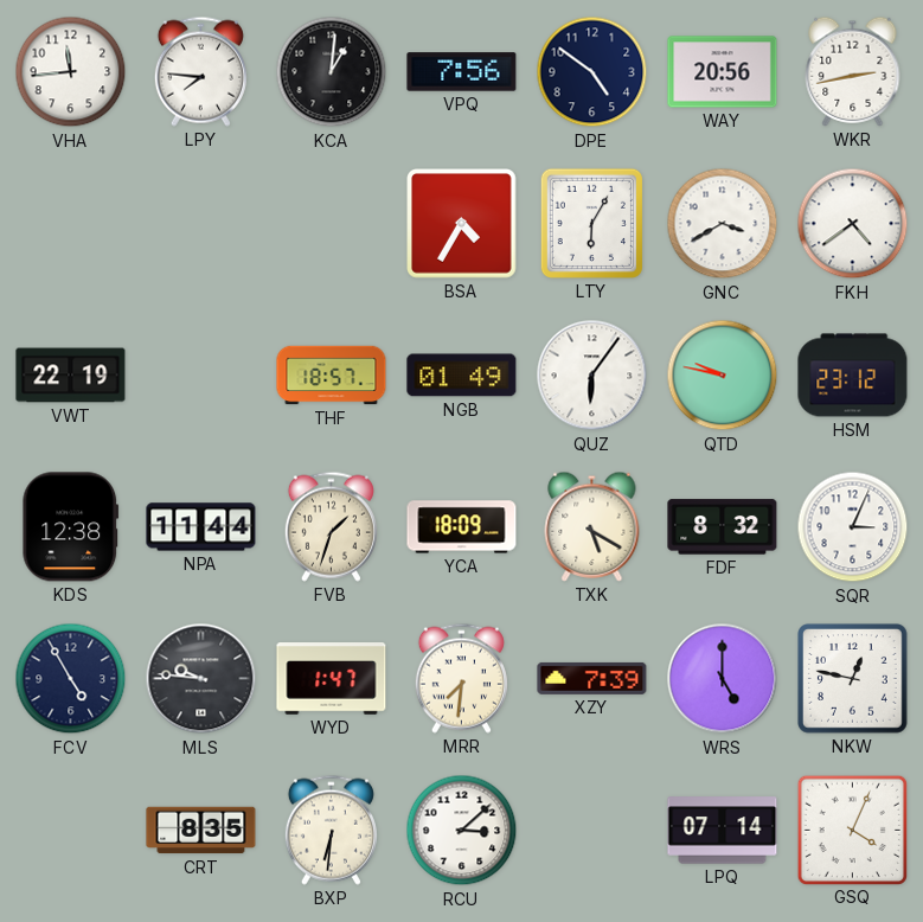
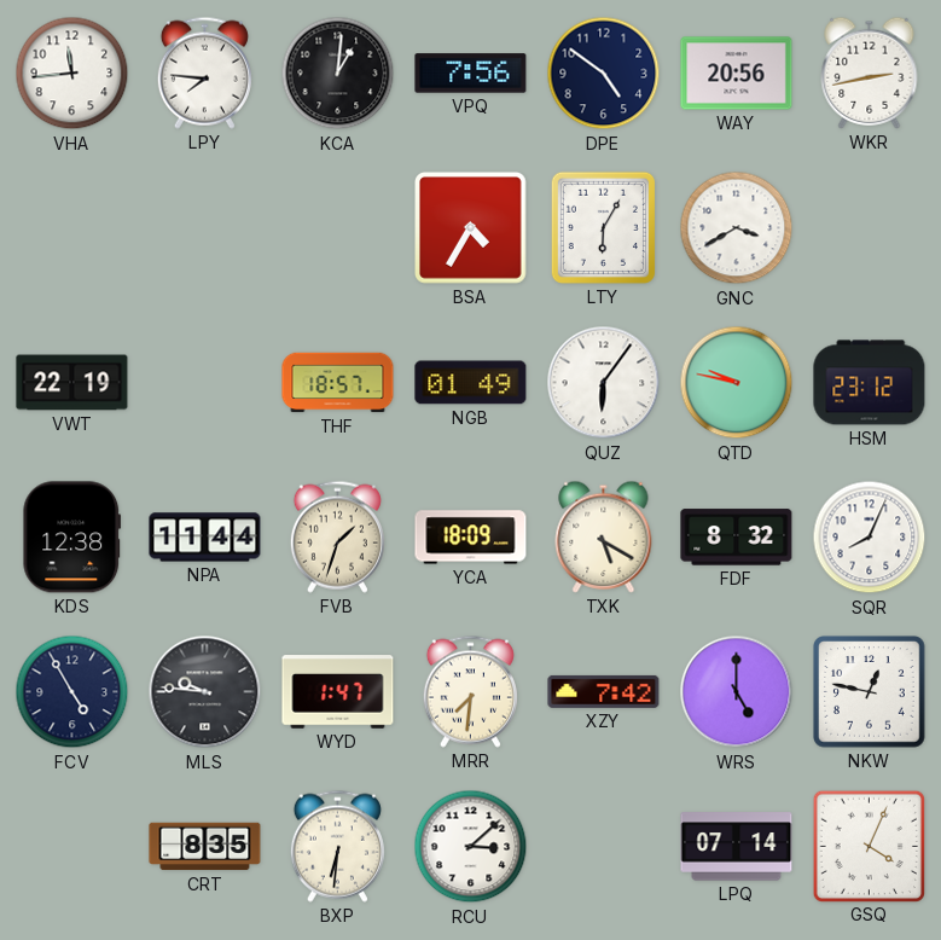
FKH: 4:39 -> none (853, 224)
SQR: 3:04 -> 8:04 (870, 538)
XZY: 7:39 -> 7:42 (604, 691)
